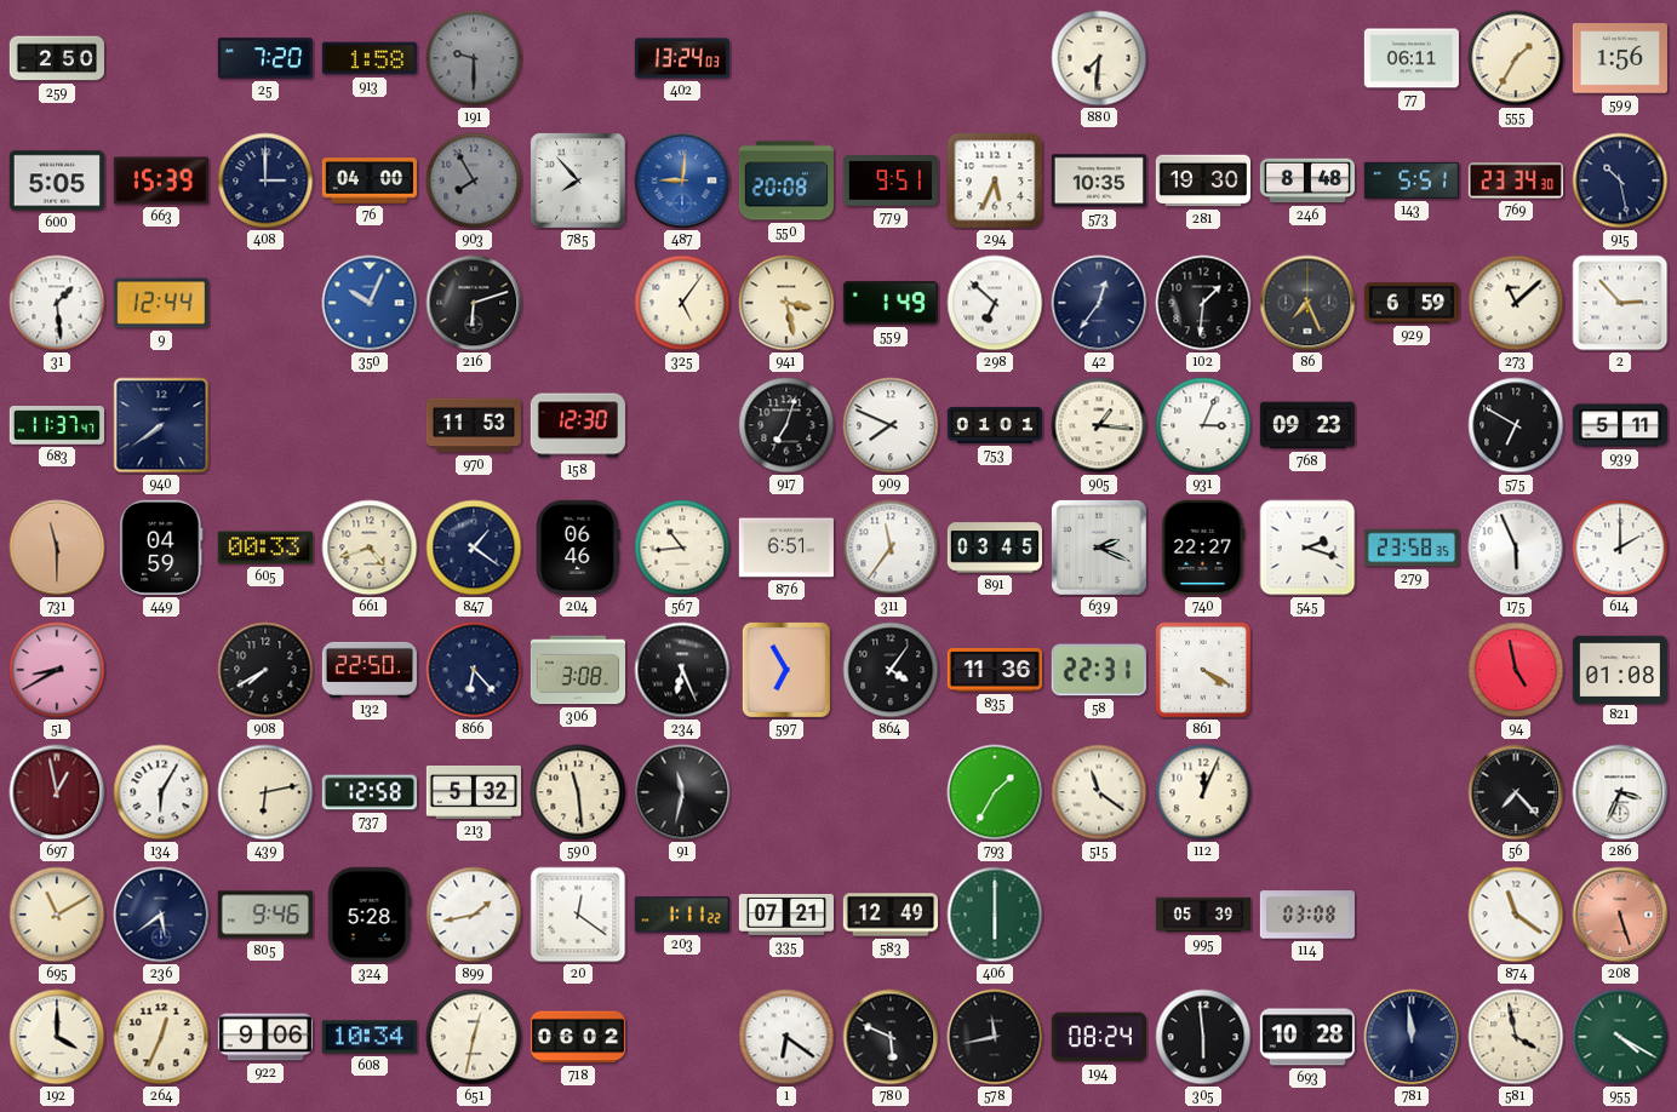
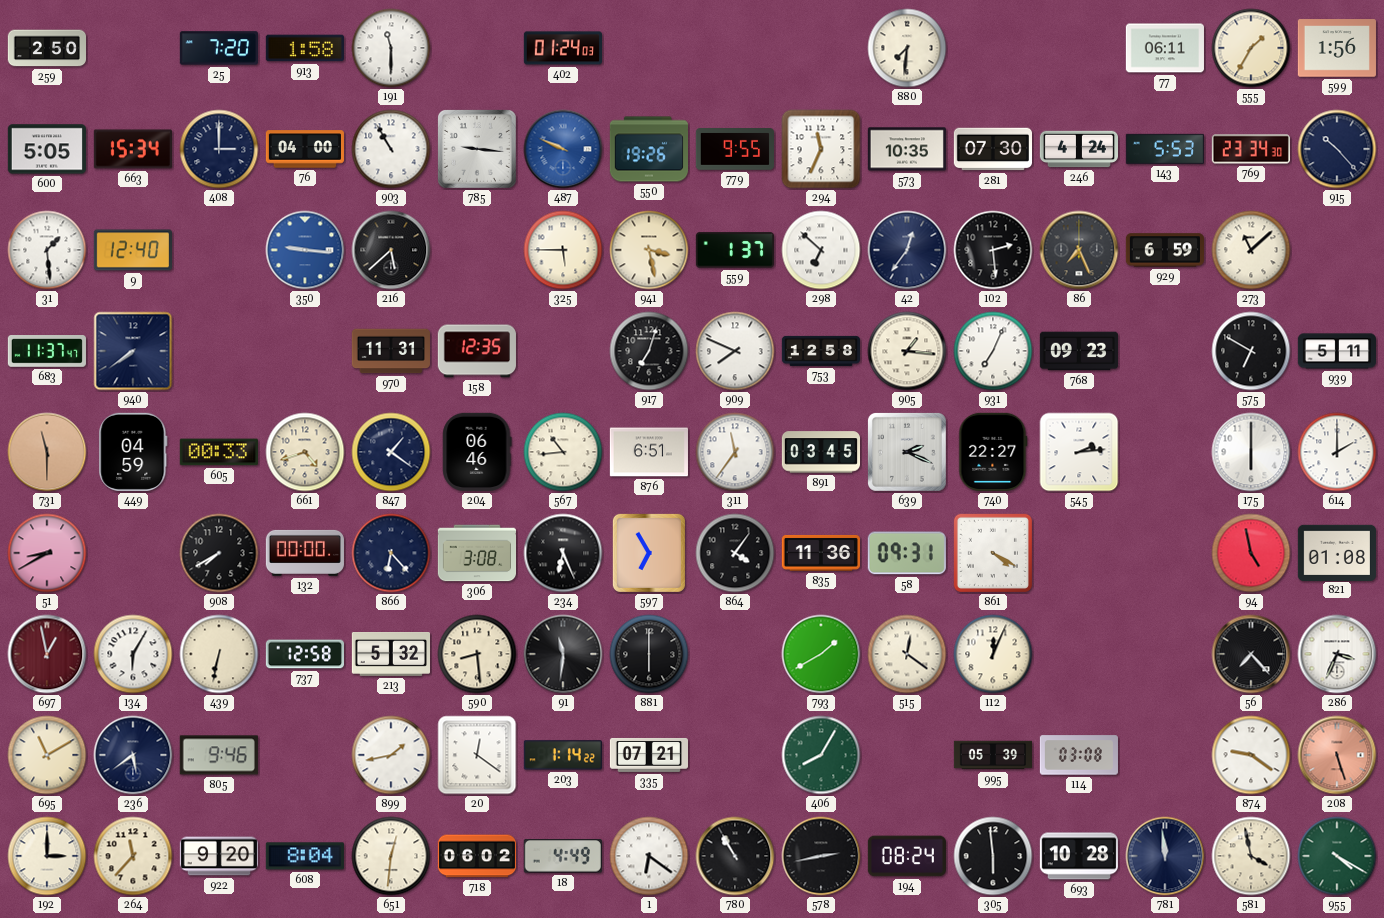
191: 9:30 -> 11:30 (391, 48)
191 dial: grey -> white (391, 48)
402: 13:24 -> 01:24 (562, 48)
663: 15:39 -> 15:34 (133, 149)
903: 7:55 -> 10:55 (391, 149)
903 dial: grey -> white (391, 149)
785: 7:53 -> 9:16 (477, 149)
487: 9:01 -> 9:49 (563, 149)
550: 20:08 -> 19:26 (648, 149)
779: 9:51 -> 9:55 (734, 149)
294: 5:34 -> 11:34 (821, 149)
281: 19:30 -> 07:30 (992, 149)
246: 8:48 -> 4:24 (1078, 149)
143: 5:51 -> 5:53 (1164, 149)
915: 10:28 -> 10:23 (1337, 149)
9: 12:44 -> 12:40 (133, 250)
350: 10:04 -> 9:16 (305, 250)
216: 6:12 -> 5:38 (391, 250)
325: 5:06 -> 5:45 (563, 250)
559: 1:49 -> 1:37 (735, 250)
102: 1:31 -> 2:29 (993, 250)
2: 2:53 -> none (1620, 303)
970: 11:53 -> 11:31 (391, 351)
158: 12:30 -> 12:35 (477, 351)
753: 01:01 -> 12:58 (820, 351)
931: 3:04 -> 7:04 (993, 351)
545: 2:18 -> 2:14 (1079, 452)
279: 23:58 -> none (1410, 548)
175: 5:56 -> 6:00 (1251, 452)
132: 22:50 -> 00:00 (305, 553)
58: 22:31 -> 09:31 (907, 553)
439: 6:13 -> 6:32 (219, 654)
590: 11:29 -> 8:29 (477, 654)
91: 11:32 -> 11:31 (563, 654)
881: none -> 6:00 (649, 654)
793: 1:35 -> 1:40 (821, 654)
515: 11:21 -> 12:21 (907, 654)
324: 5:28 -> none (370, 915)
203: 1:11 -> 1:14 (563, 755)
583: 12:49 -> none (889, 915)
406: 6:00 -> 8:05 (821, 755)
874: 11:21 -> 9:21 (1251, 755)
192: 4:00 -> 3:00 (47, 856)
264: 12:34 -> 11:37 (133, 856)
922: 9:06 -> 9:20 (218, 856)
608: 10:34 -> 8:04 (305, 856)
651: 12:32 -> 12:31 (391, 856)
18: none -> 4:49 (563, 856)
780: 5:49 -> 10:55 (735, 856)
578: 11:43 -> 2:43 (821, 856)
